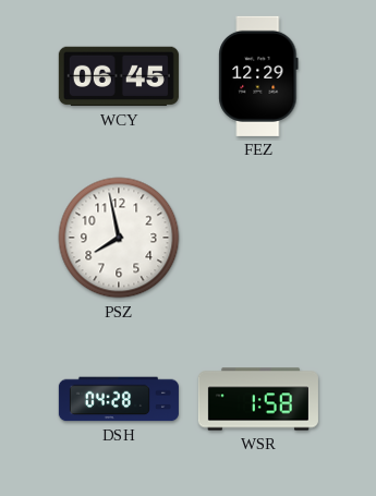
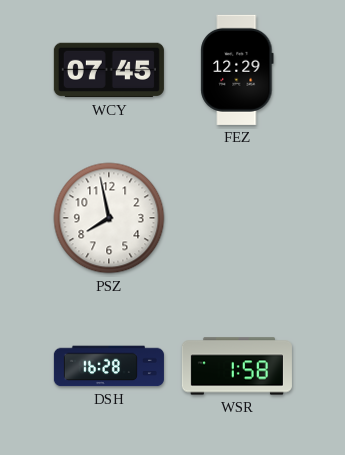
WCY: 06:45 -> 07:45 (109, 70)
DSH: 04:28 -> 16:28 (109, 366)
